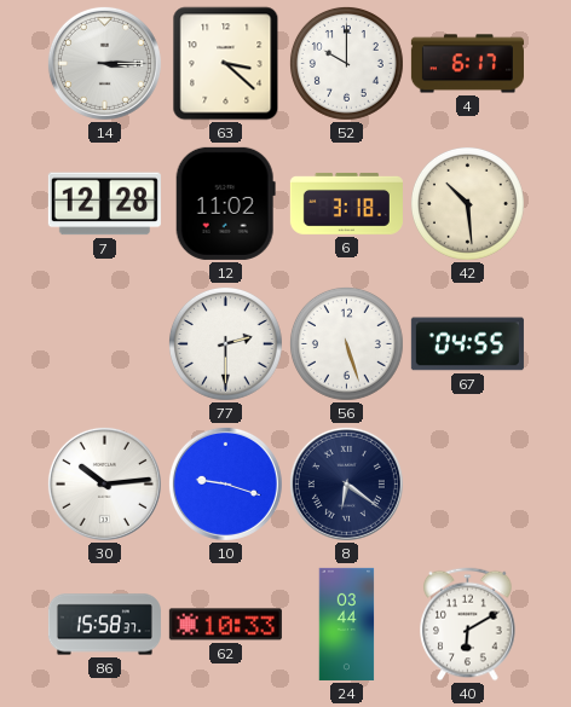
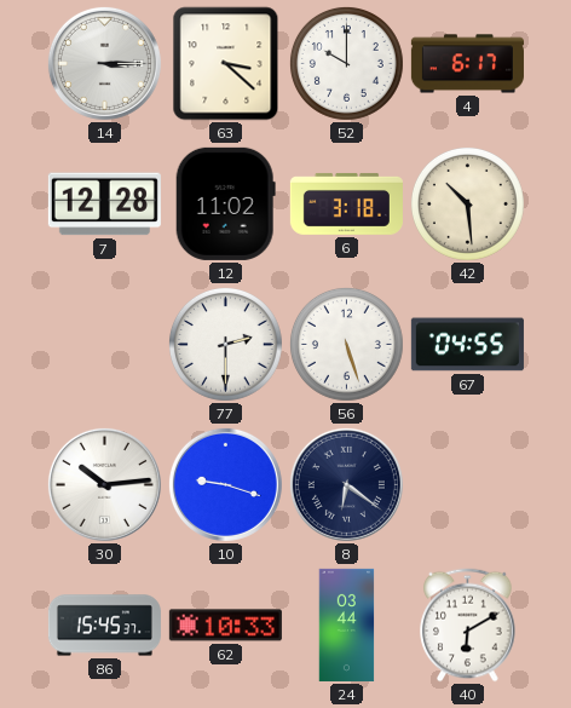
86: 15:58 -> 15:45 (104, 626)
